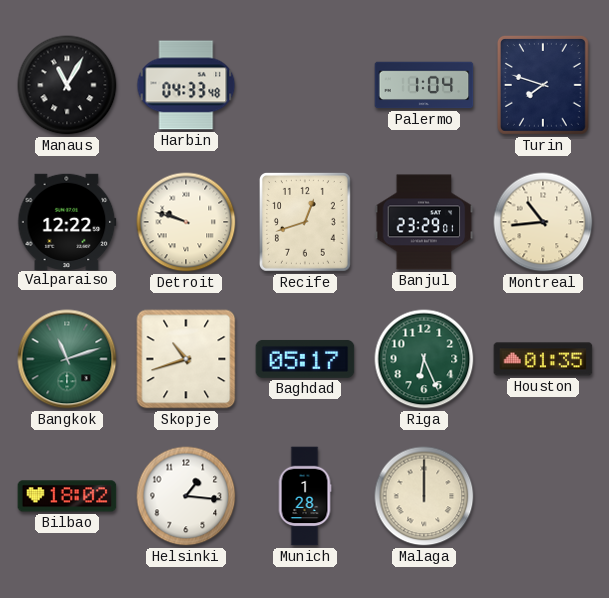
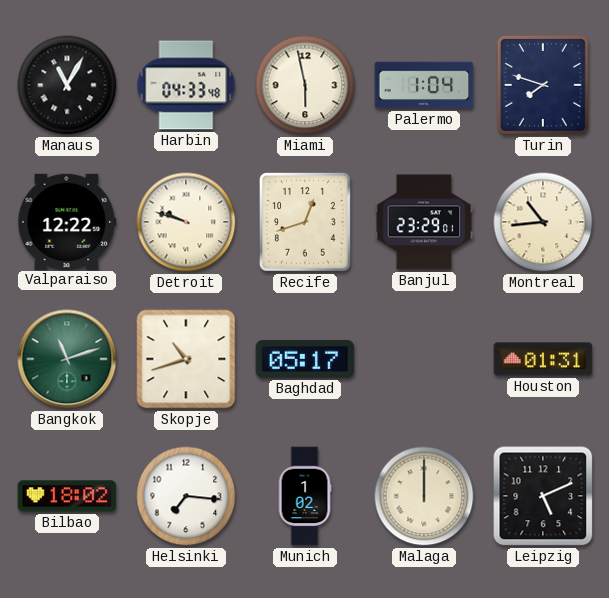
Miami: none -> 5:58 (305, 85)
Riga: 6:26 -> none (424, 359)
Houston: 01:35 -> 01:31 (543, 359)
Helsinki: 1:16 -> 7:16 (186, 496)
Munich: 1:28 -> 1:02 (305, 496)
Leipzig: none -> 5:11 (543, 496)
